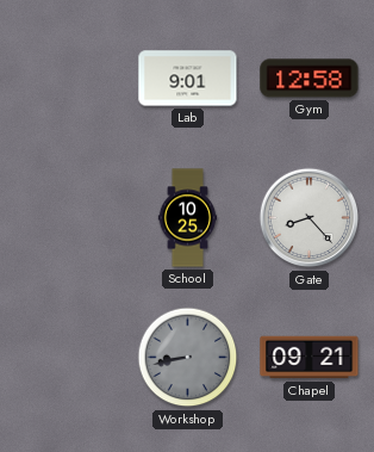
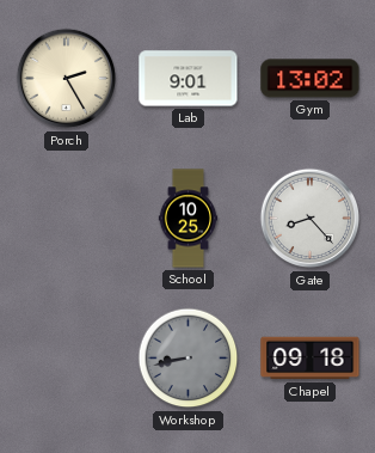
Porch: none -> 2:25 (67, 79)
Gym: 12:58 -> 13:02 (311, 79)
Chapel: 09:21 -> 09:18 (311, 359)
